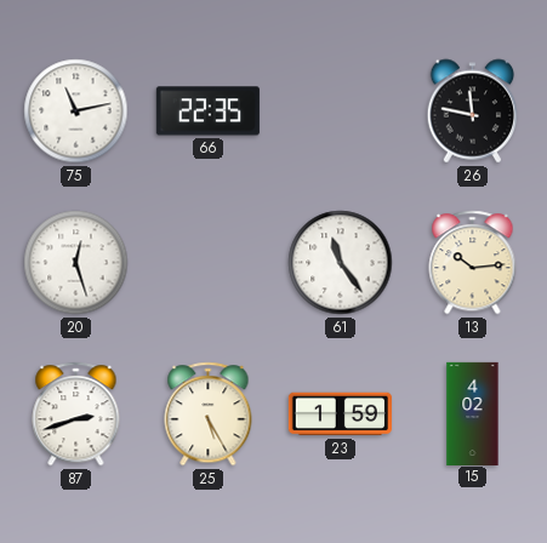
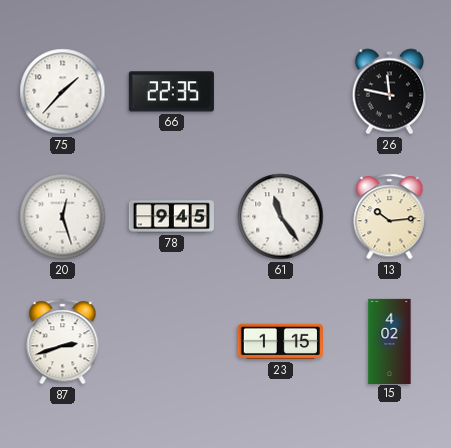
75: 11:13 -> 1:37 (63, 92)
78: none -> 9:45 (171, 217)
25: 5:25 -> none (209, 415)
23: 1:59 -> 1:15 (280, 342)
